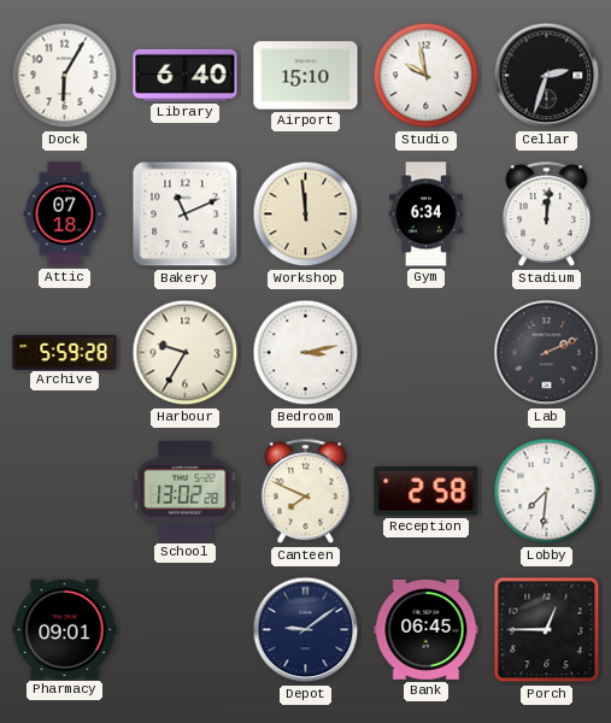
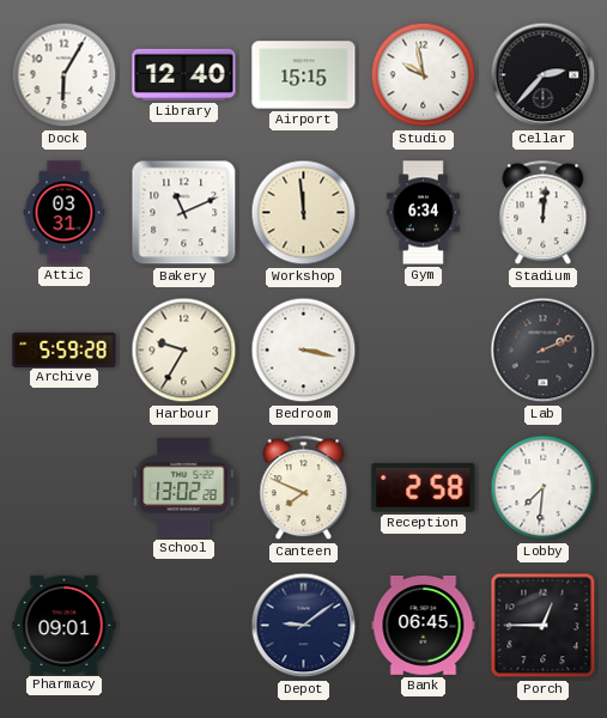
Library: 6:40 -> 12:40 (184, 74)
Airport: 15:10 -> 15:15 (304, 75)
Cellar: 2:33 -> 2:37 (544, 75)
Attic: 07:18 -> 03:31 (65, 213)
Bedroom: 3:13 -> 3:17 (304, 351)
